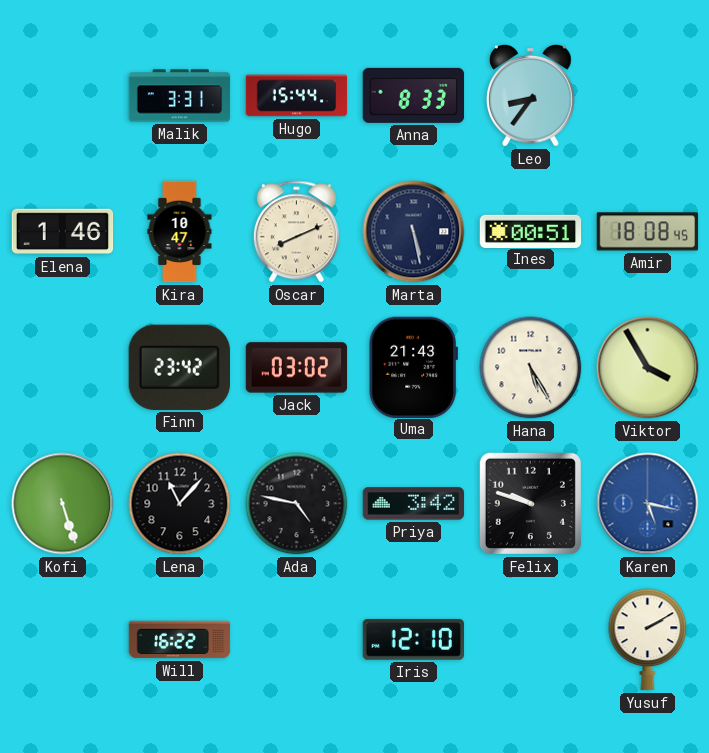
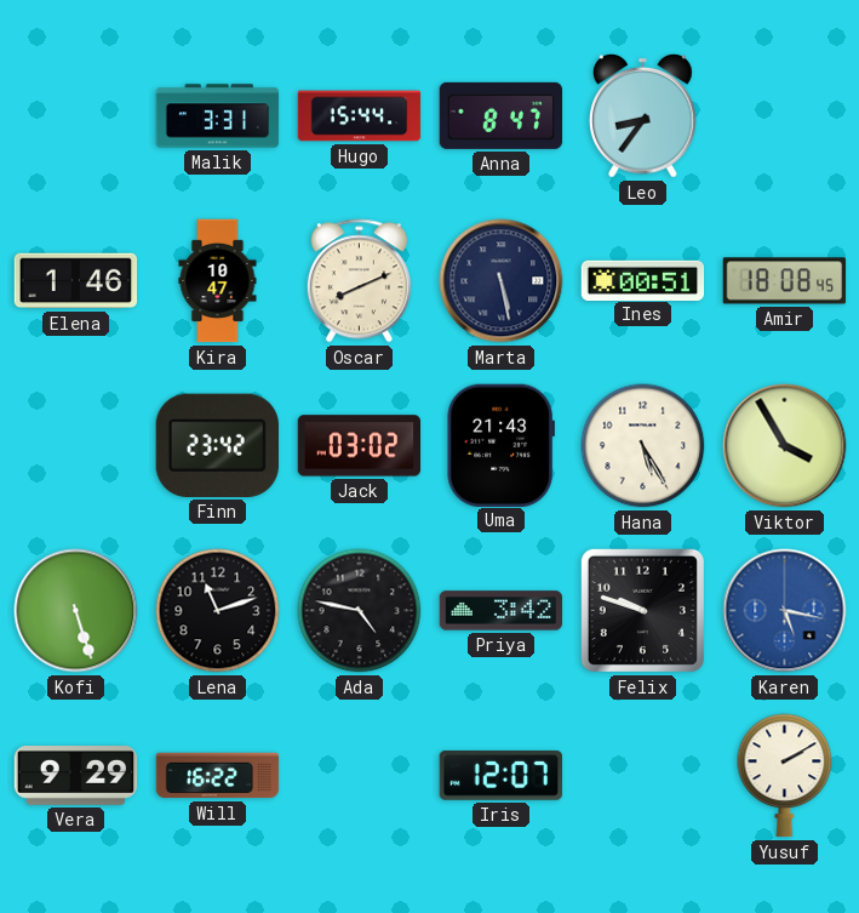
Anna: 8:33 -> 8:47 (502, 115)
Lena: 11:07 -> 11:12 (218, 611)
Vera: none -> 9:29 (76, 776)
Iris: 12:10 -> 12:07 (500, 775)
